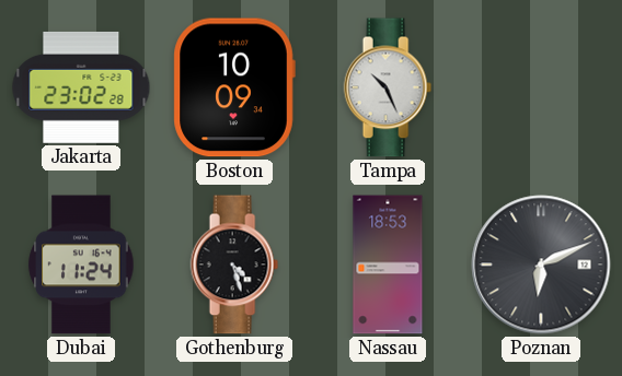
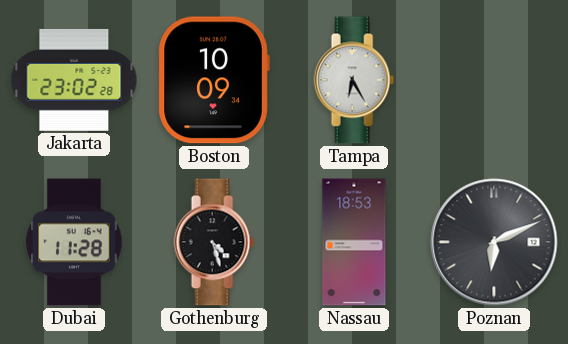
Tampa: 10:26 -> 6:25 (354, 80)
Dubai: 11:24 -> 11:28 (74, 242)
